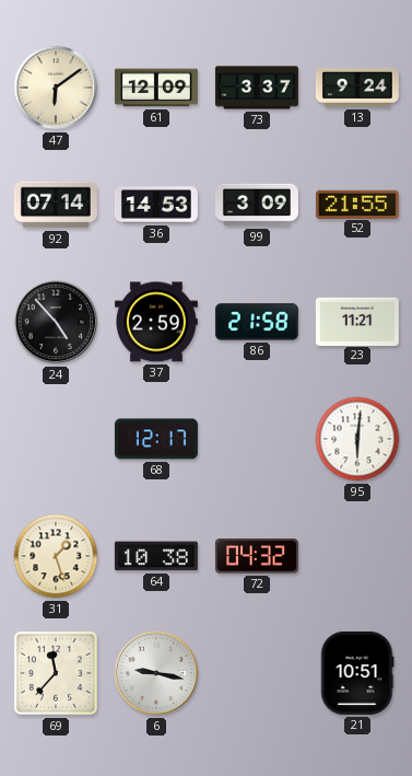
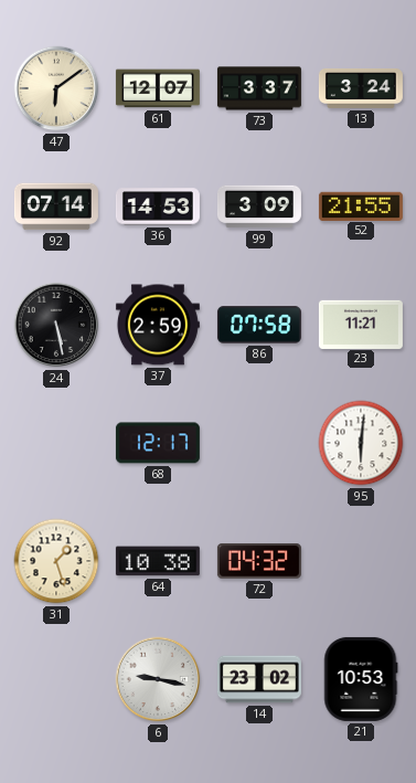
61: 12:09 -> 12:07 (158, 88)
13: 9:24 -> 3:24 (361, 88)
24: 4:53 -> 5:28 (56, 325)
86: 21:58 -> 07:58 (259, 325)
69: 11:37 -> none (56, 673)
14: none -> 23:02 (259, 679)
21: 10:51 -> 10:53 (361, 679)
